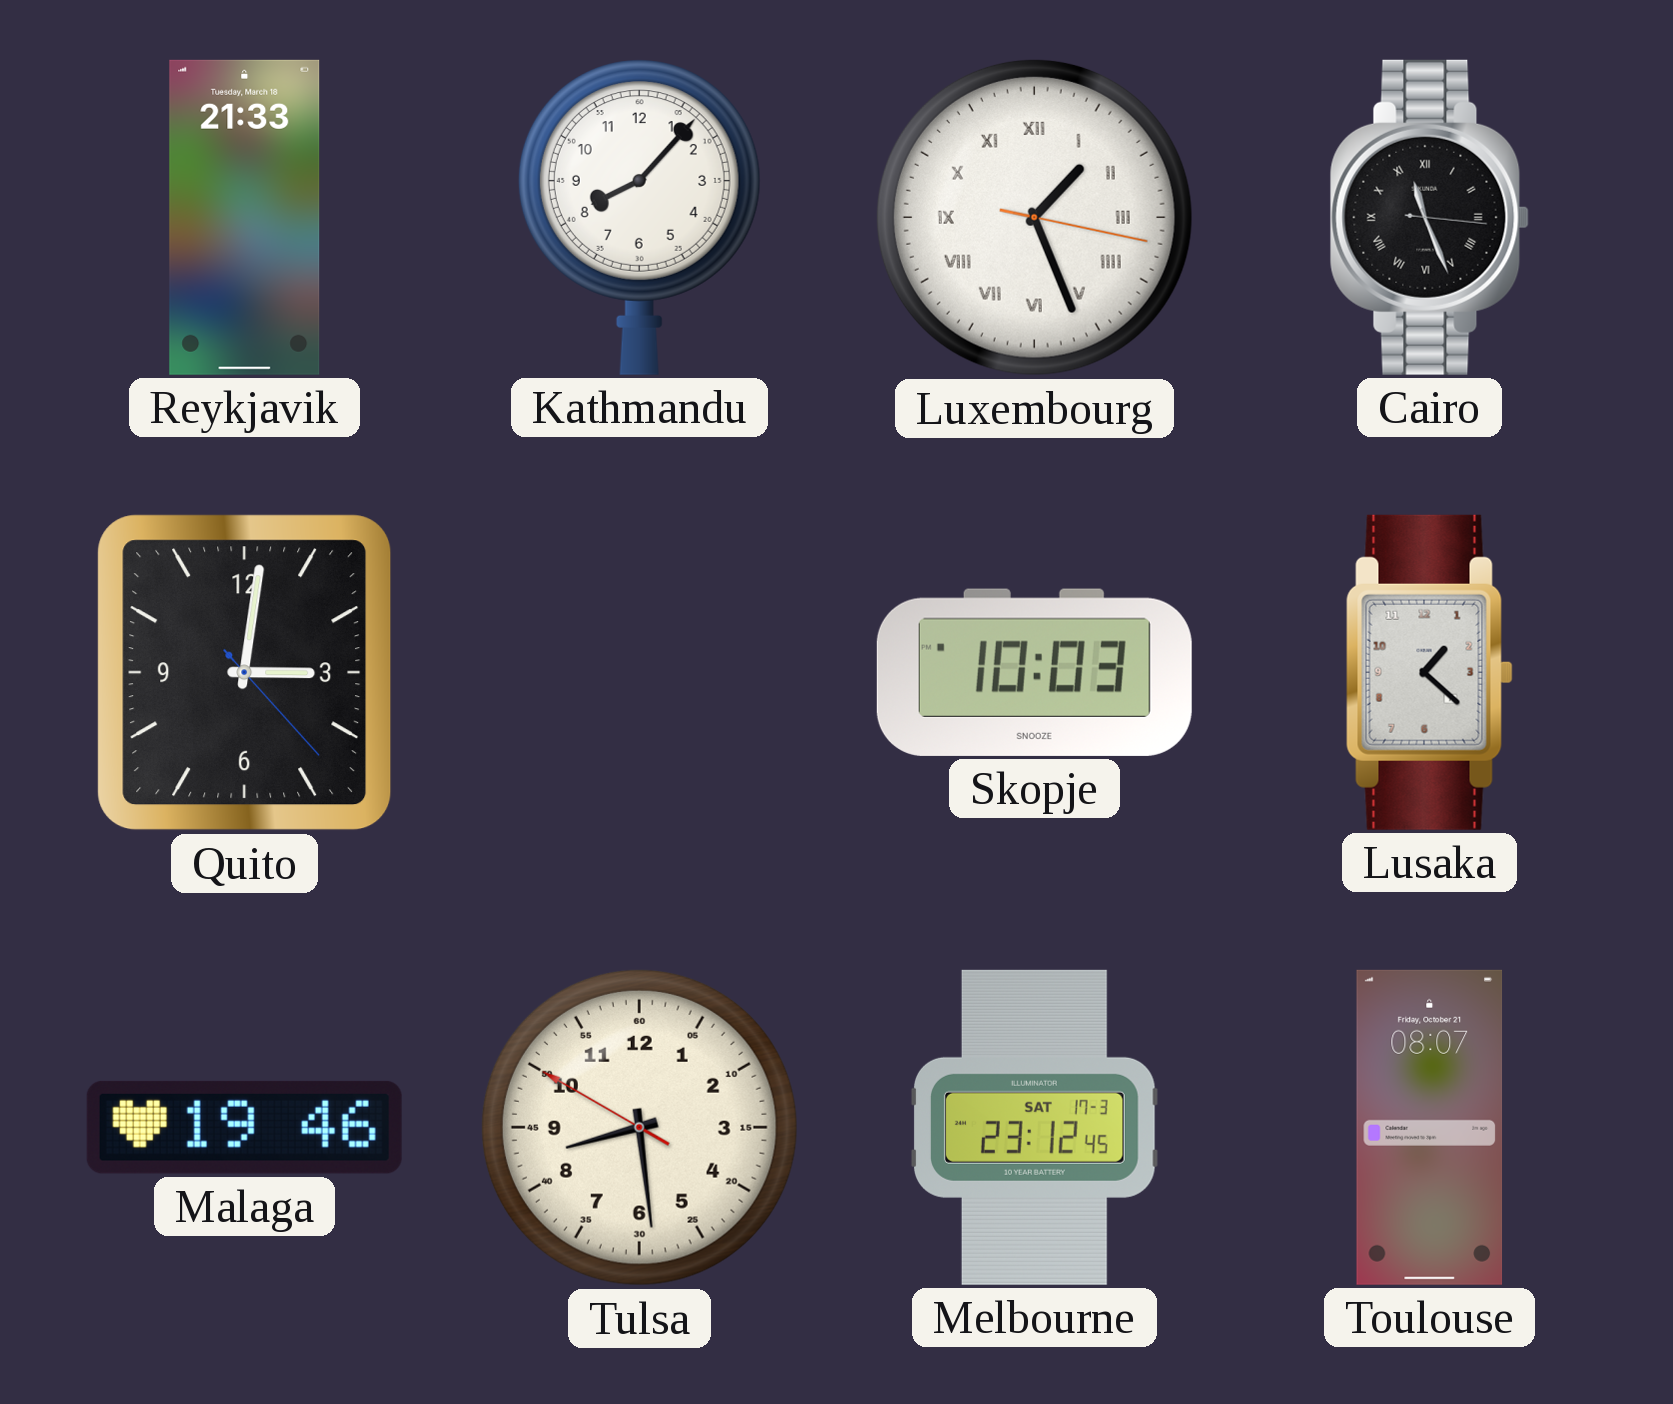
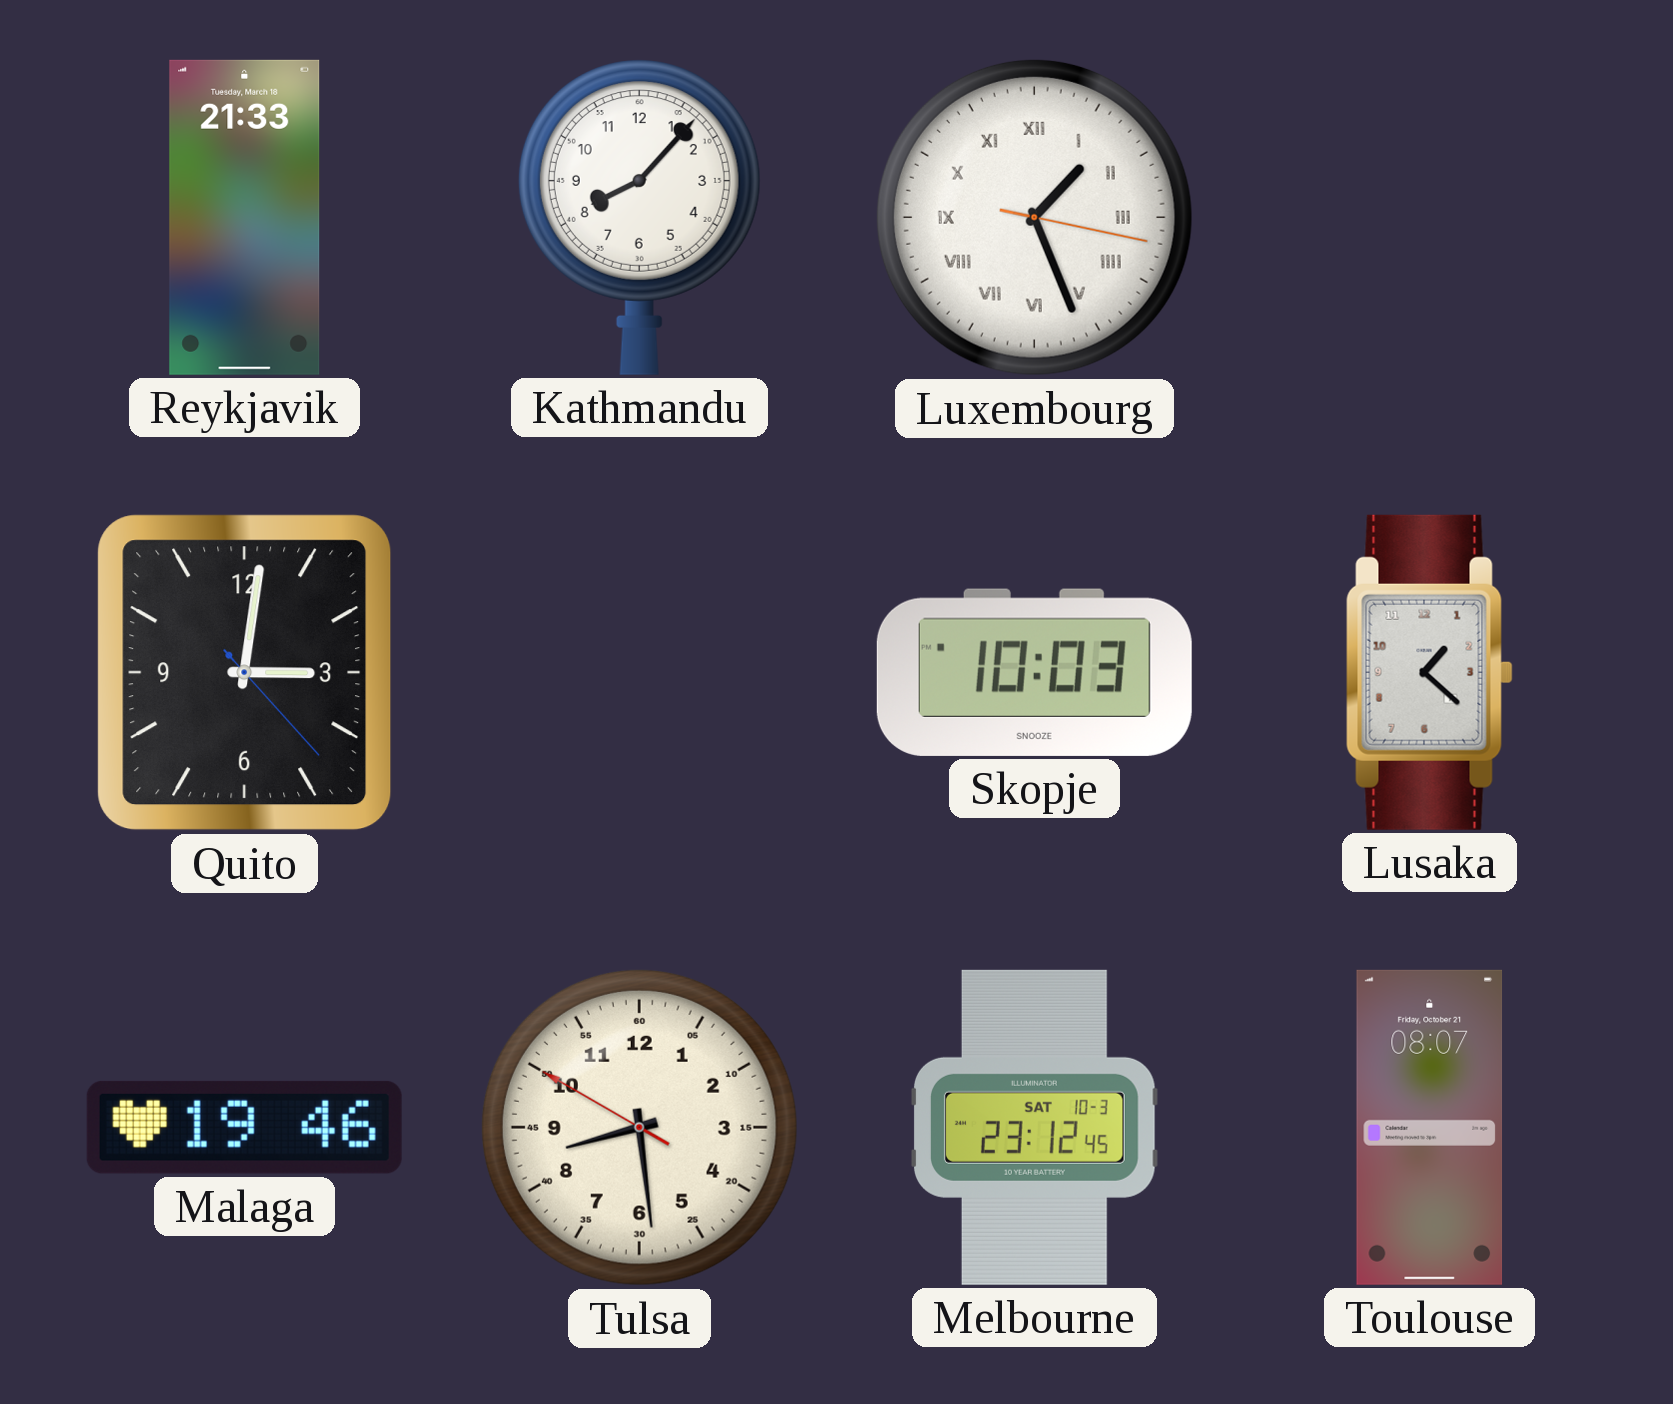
Cairo: 11:26 -> none (1429, 217)
Melbourne date: SAT 17-3 -> SAT 10-3 (1034, 1127)
